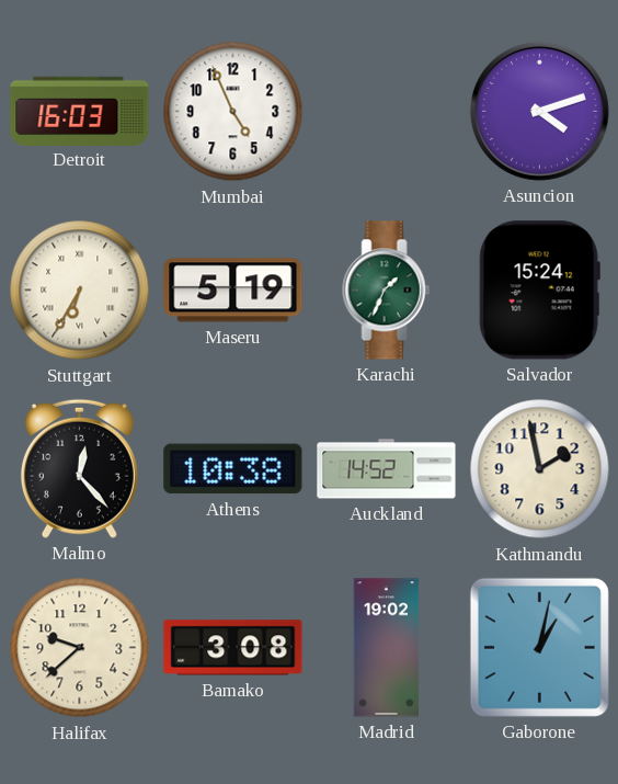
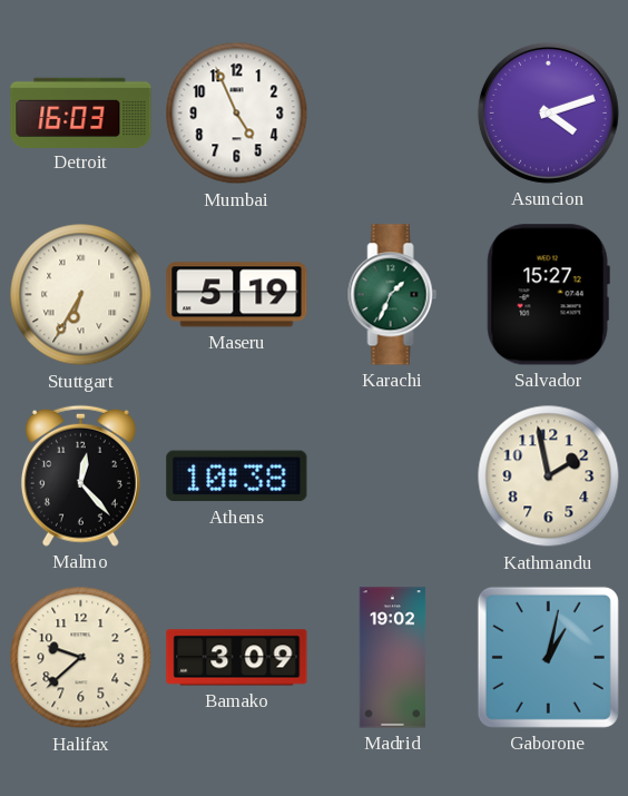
Salvador: 15:24 -> 15:27 (548, 295)
Auckland: 14:52 -> none (387, 469)
Bamako: 3:08 -> 3:09 (237, 658)
